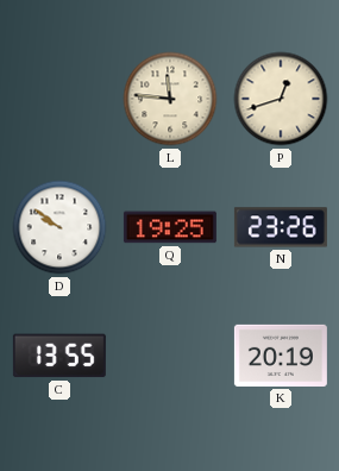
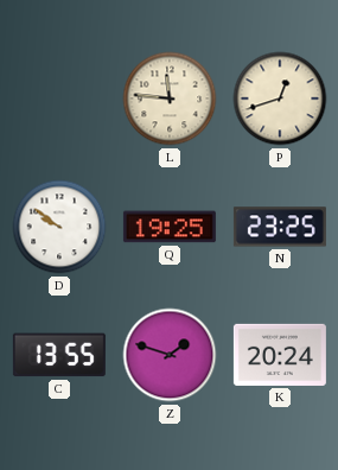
N: 23:26 -> 23:25 (280, 227)
Z: none -> 1:48 (170, 355)
K: 20:19 -> 20:24 (280, 355)
